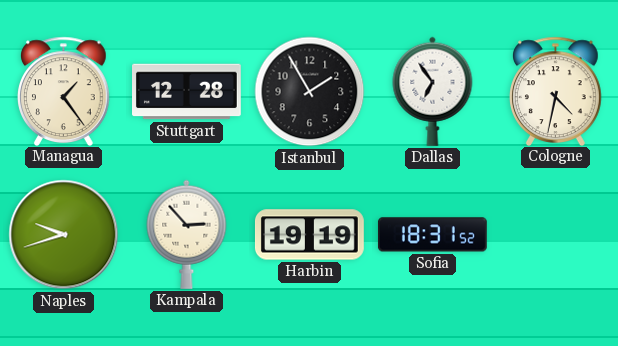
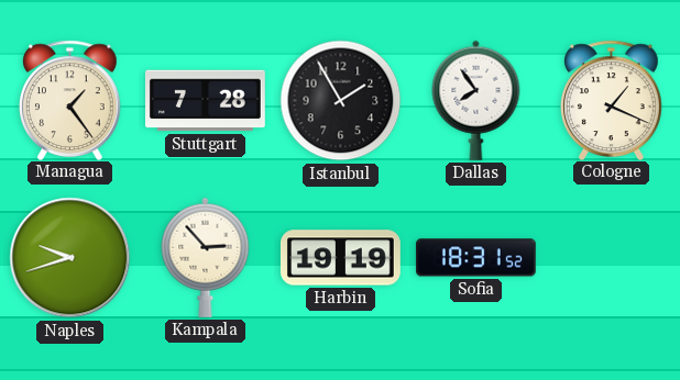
Stuttgart: 12:28 -> 7:28 (206, 101)
Dallas: 6:54 -> 7:54 (476, 100)
Cologne: 4:32 -> 1:19 (612, 100)
